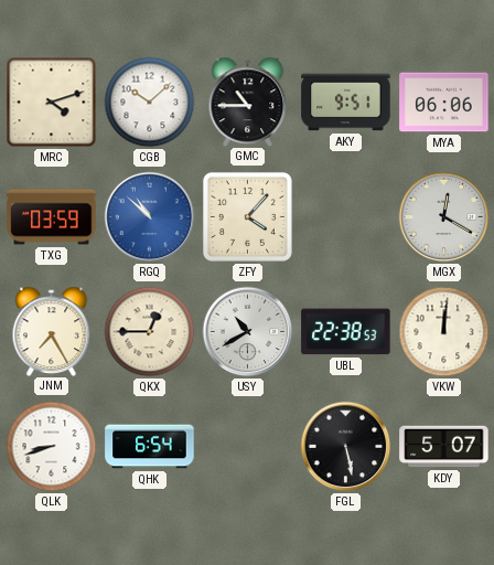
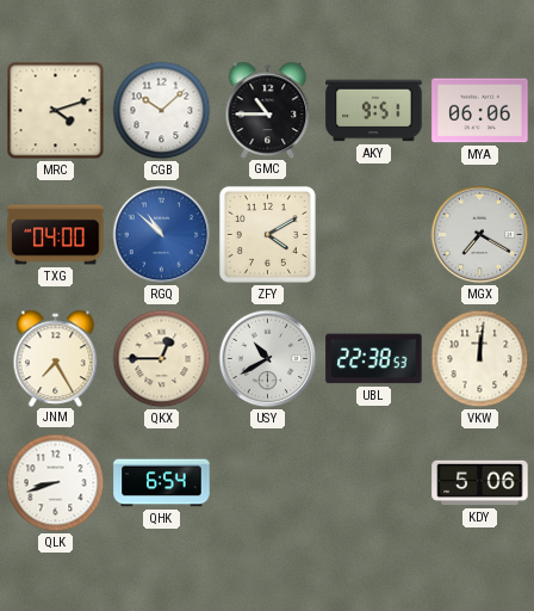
TXG: 03:59 -> 04:00 (56, 235)
ZFY: 4:07 -> 4:10 (267, 234)
MGX: 12:20 -> 7:20 (480, 235)
FGL: 5:28 -> none (346, 447)
KDY: 5:07 -> 5:06 (480, 483)
